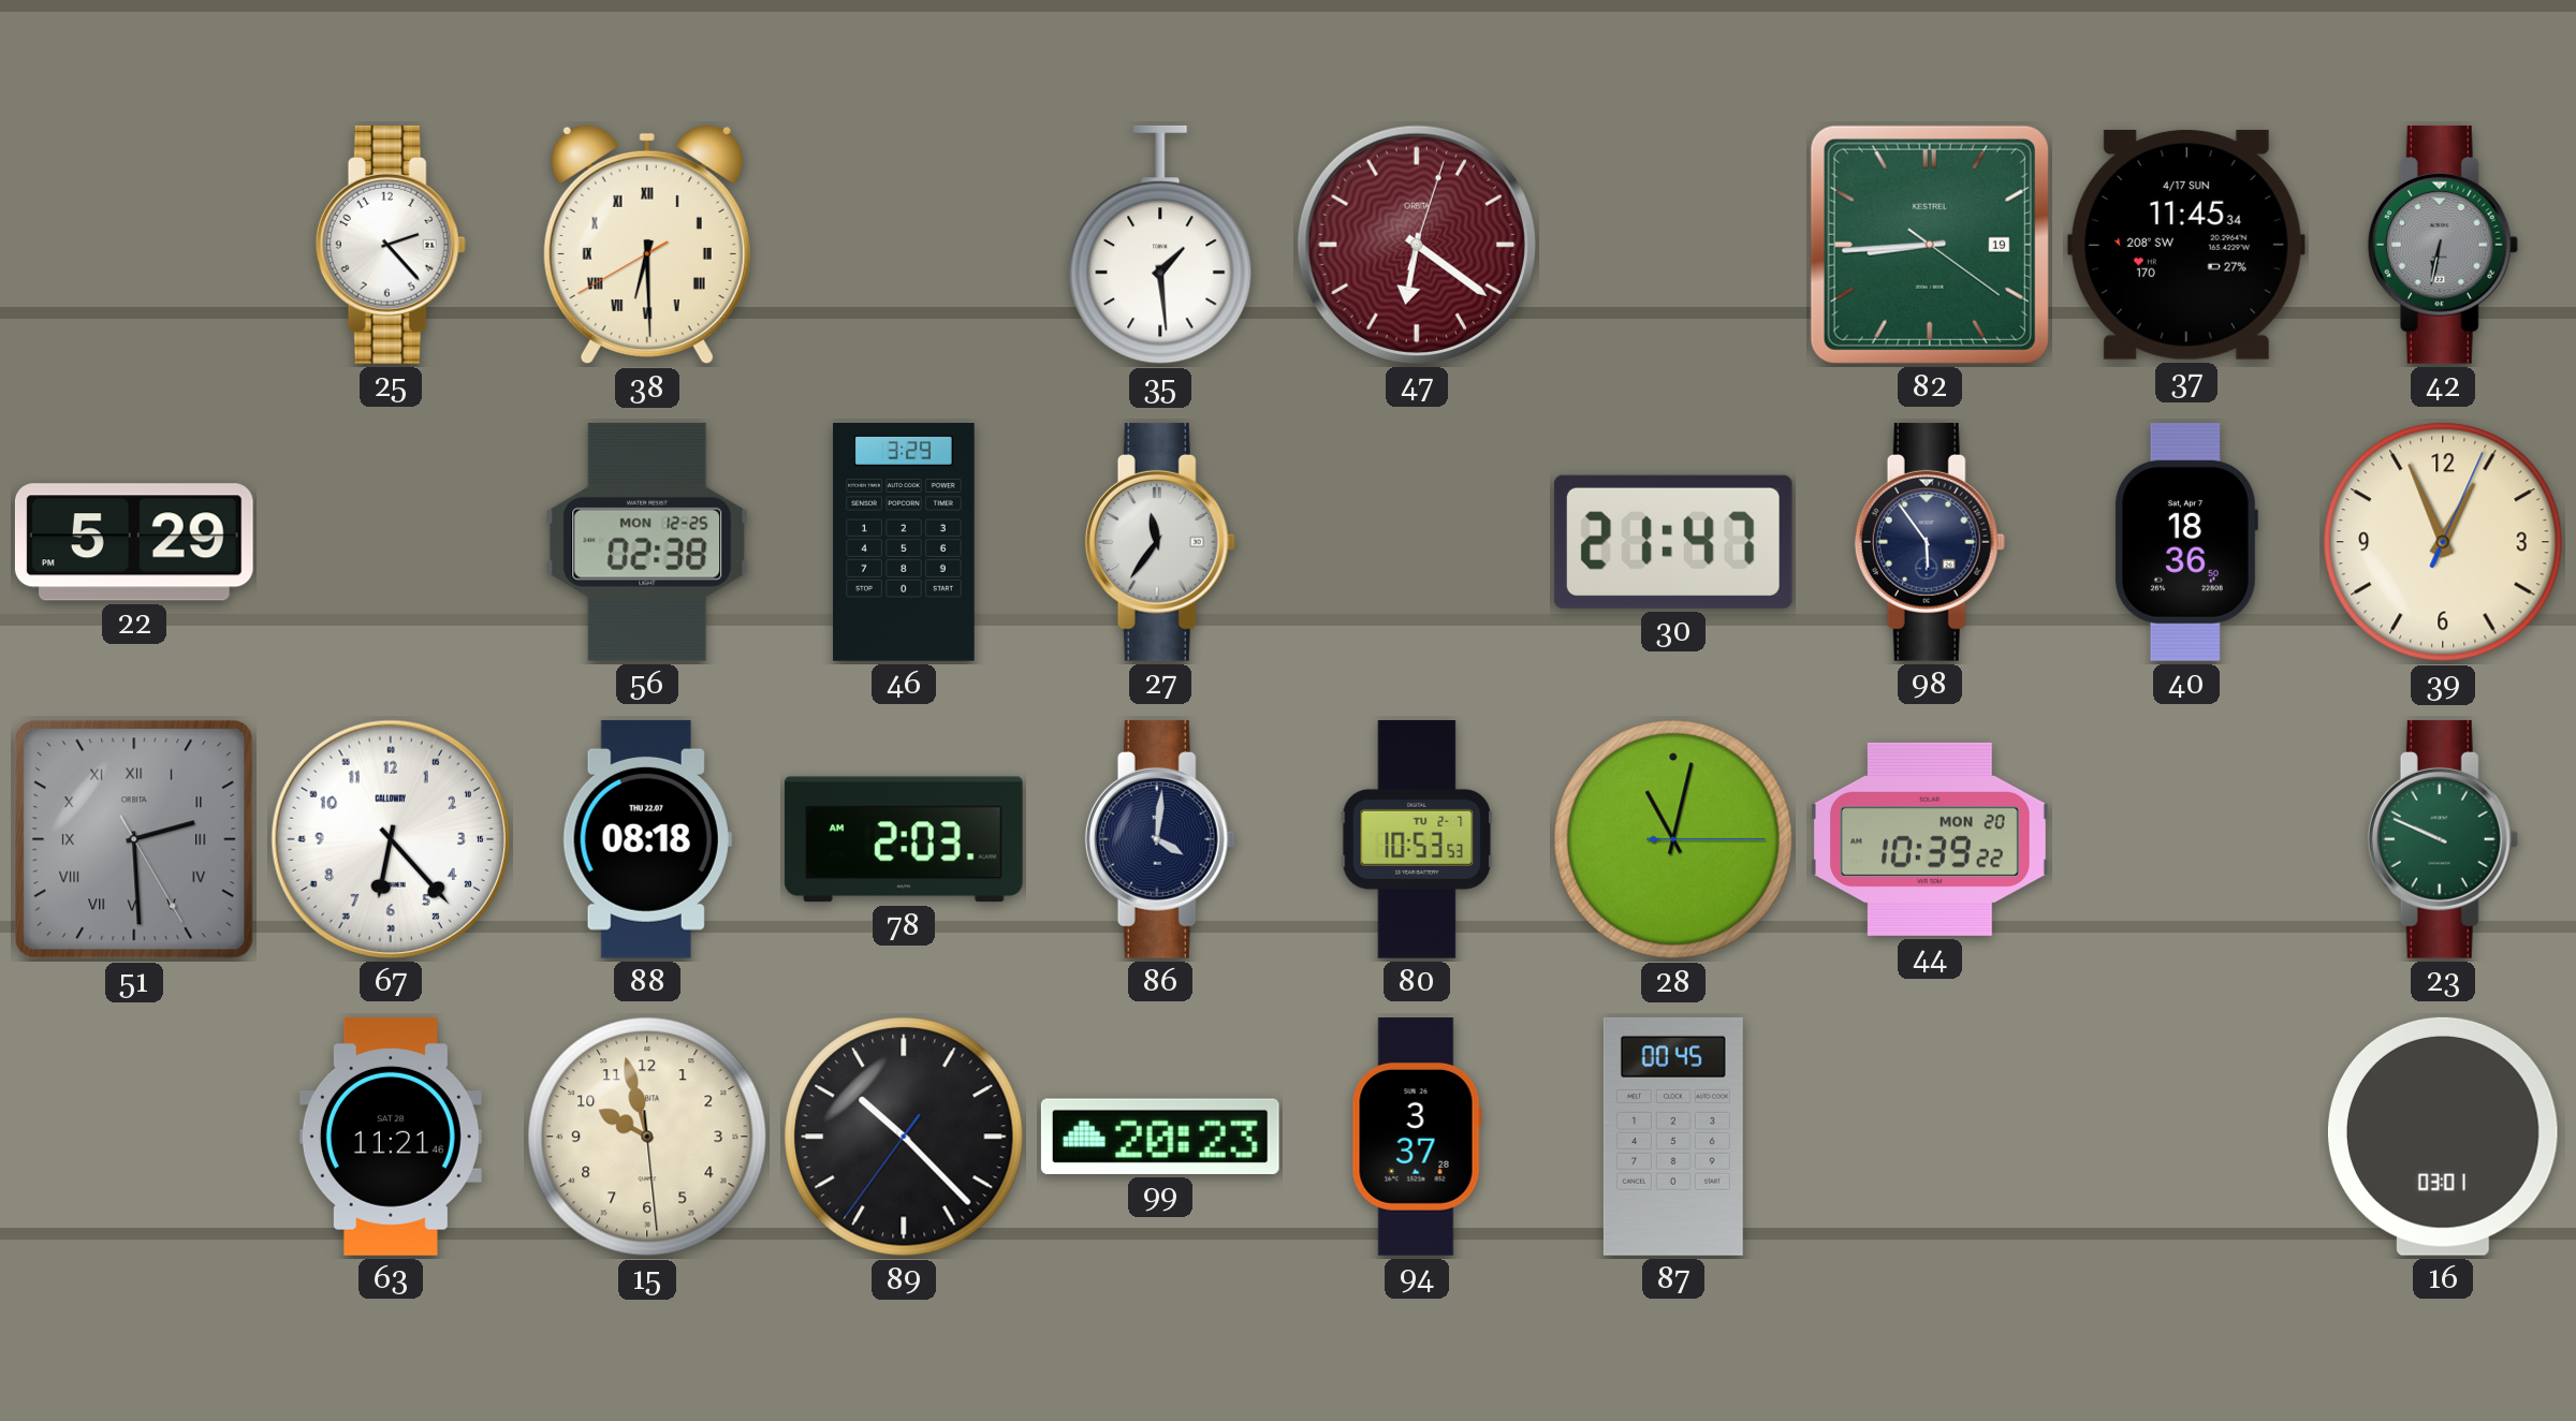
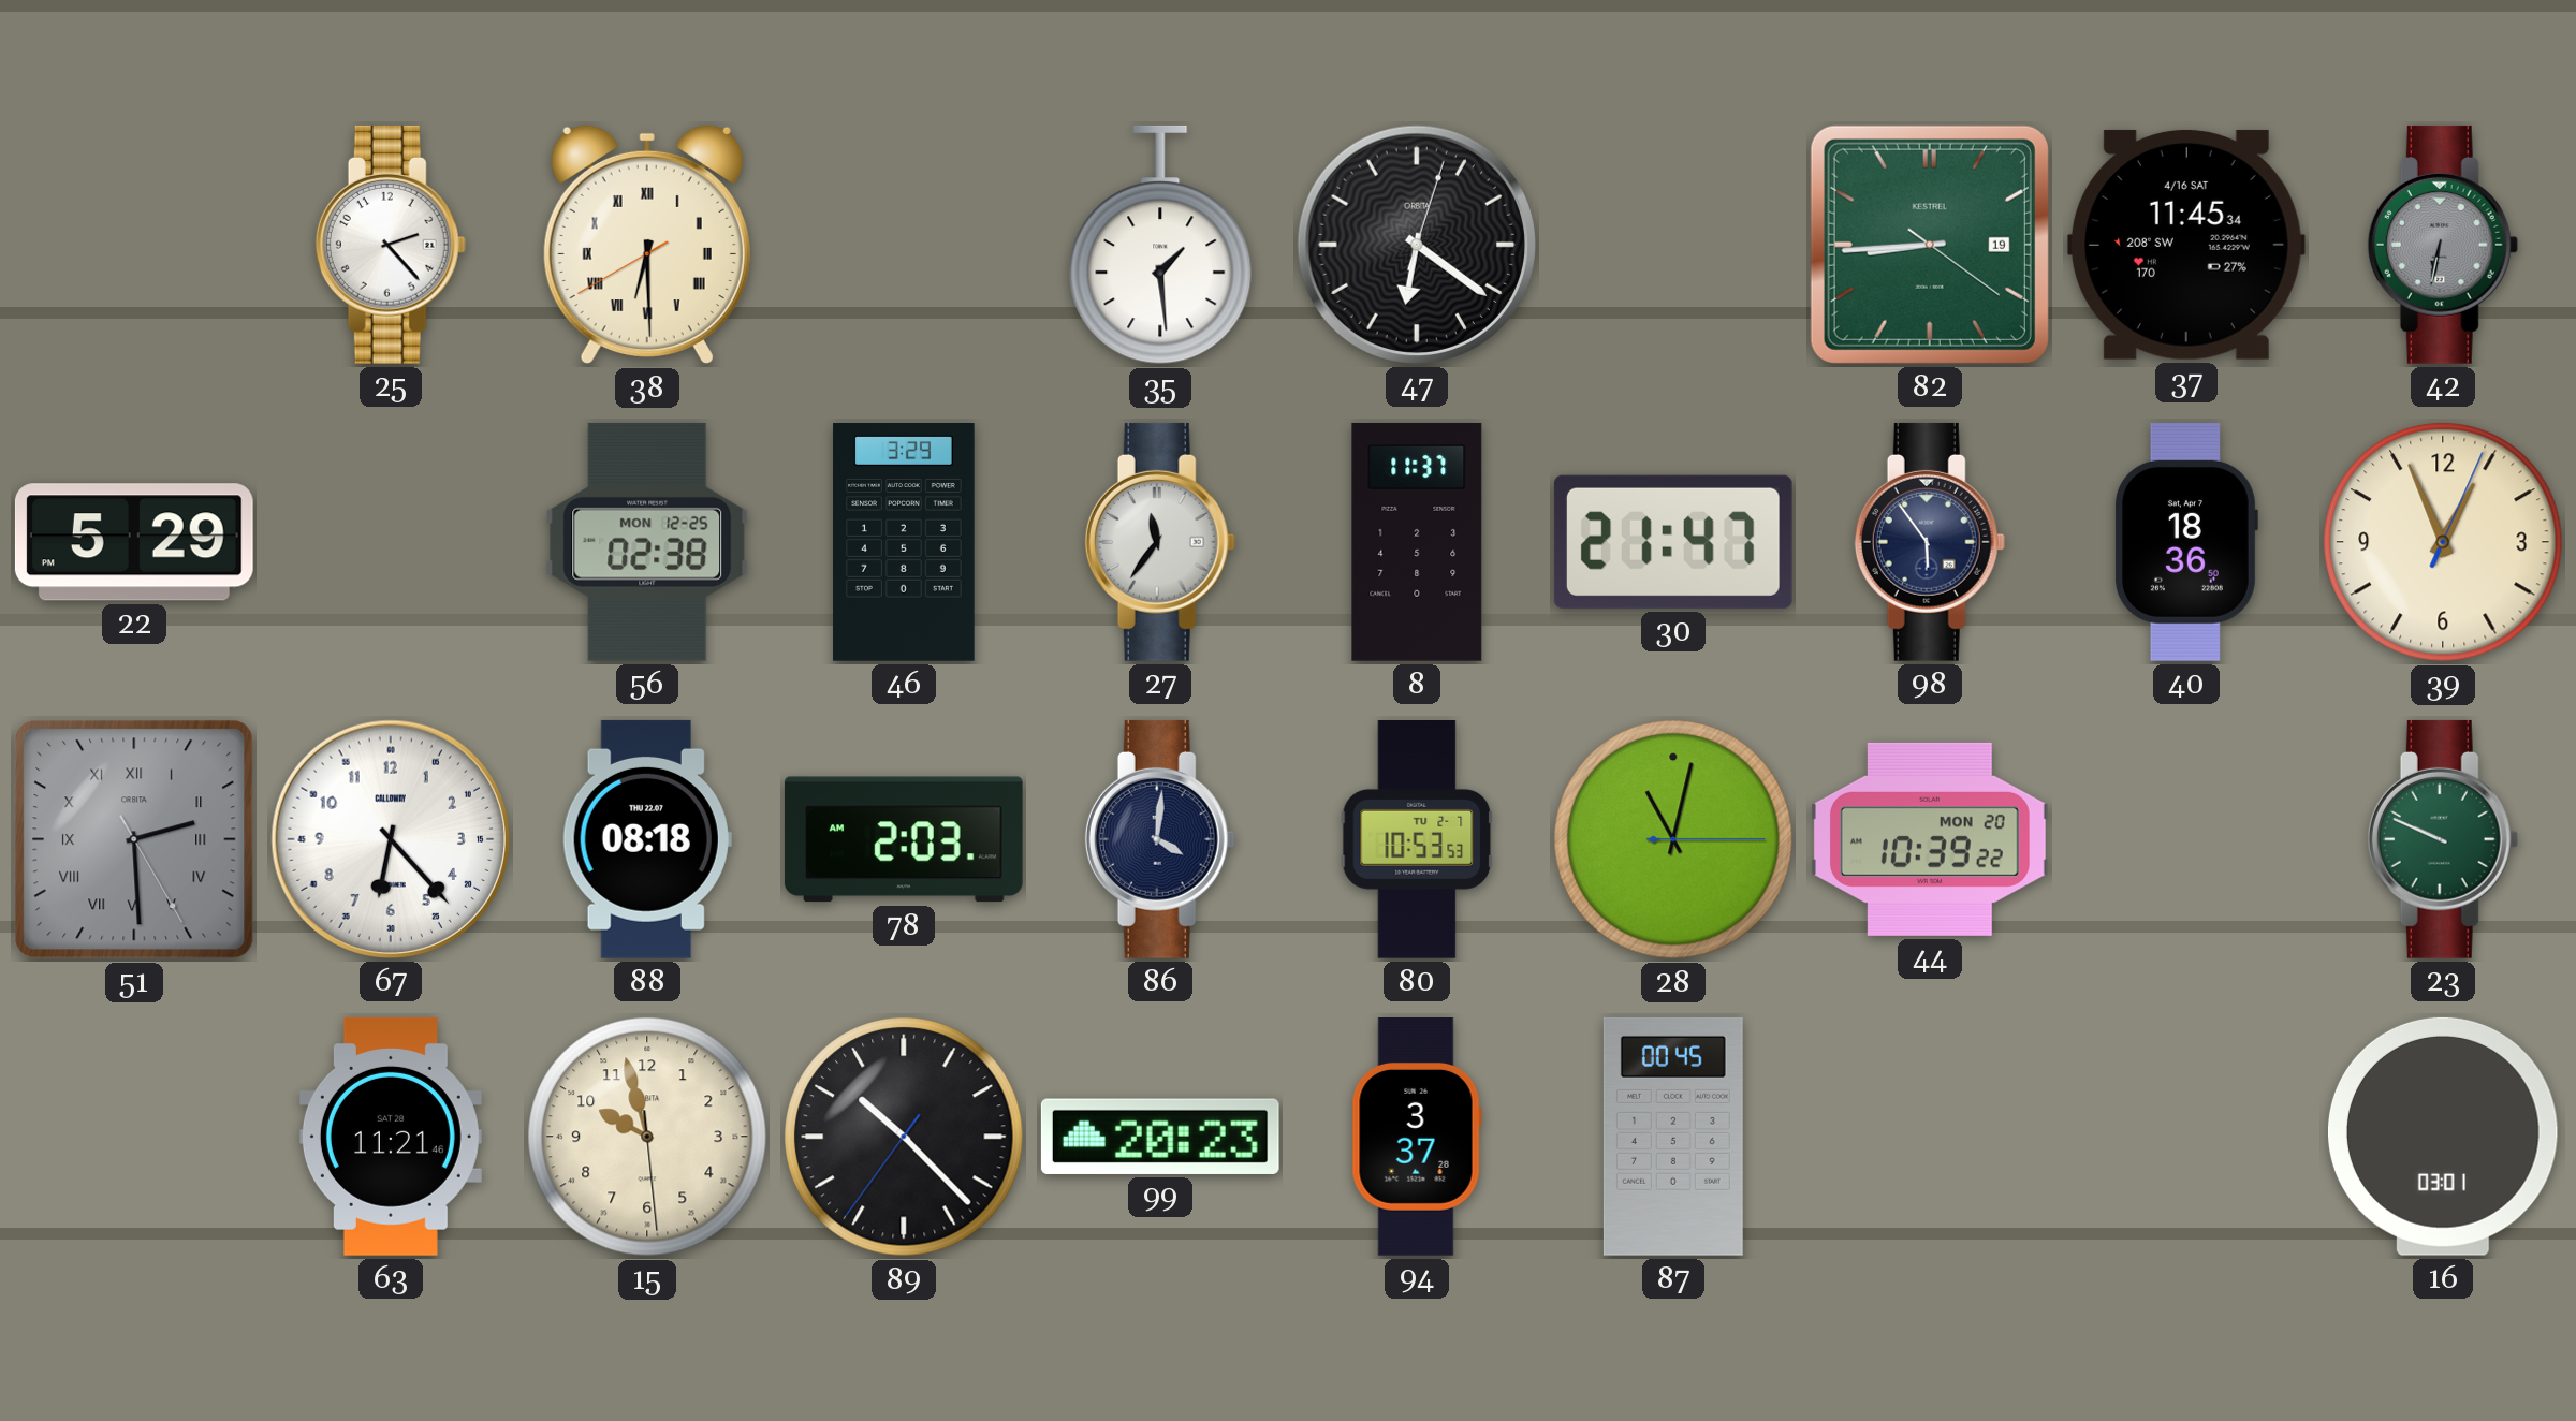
47 dial: burgundy -> black (1417, 245)
37 date: 4/17 SUN -> 4/16 SAT (2186, 245)
8: none -> 11:37 (1417, 542)
